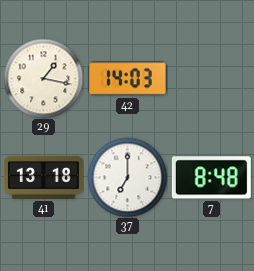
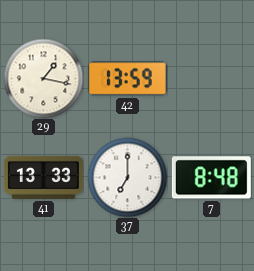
42: 14:03 -> 13:59 (127, 79)
41: 13:18 -> 13:33 (43, 177)
